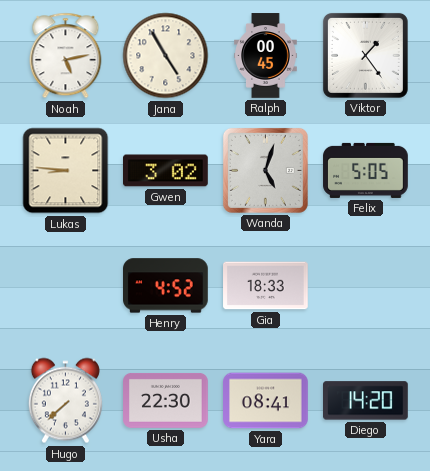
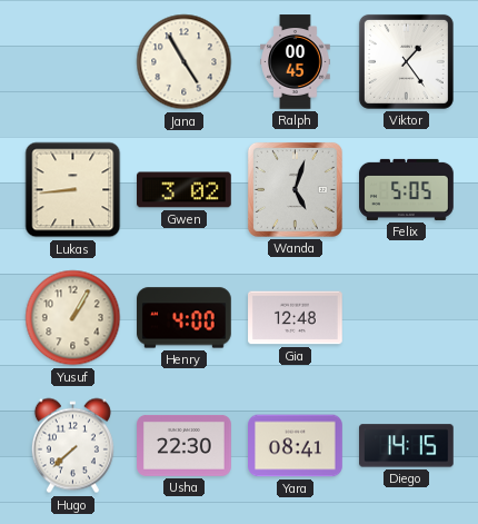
Noah: 5:13 -> none (66, 56)
Lukas: 8:46 -> 8:44 (73, 190)
Yusuf: none -> 1:05 (73, 318)
Henry: 4:52 -> 4:00 (185, 318)
Gia: 18:33 -> 12:48 (296, 318)
Diego: 14:20 -> 14:15 (407, 446)
